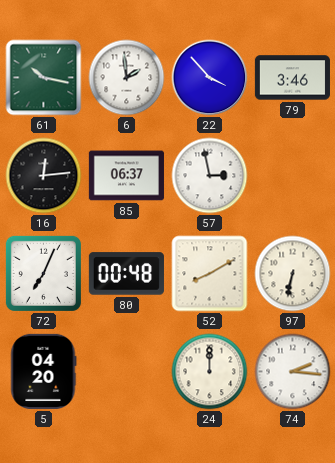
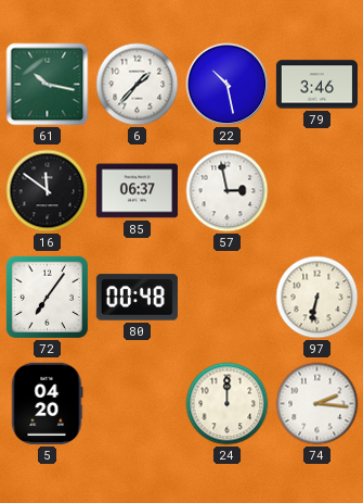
6: 1:59 -> 1:37 (138, 85)
22: 3:53 -> 10:28 (228, 85)
16: 12:14 -> 11:51 (48, 191)
72: 7:04 -> 7:06 (47, 297)
52: 8:10 -> none (210, 274)
